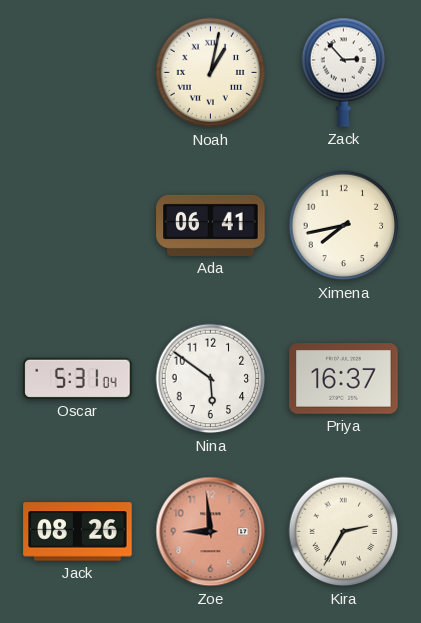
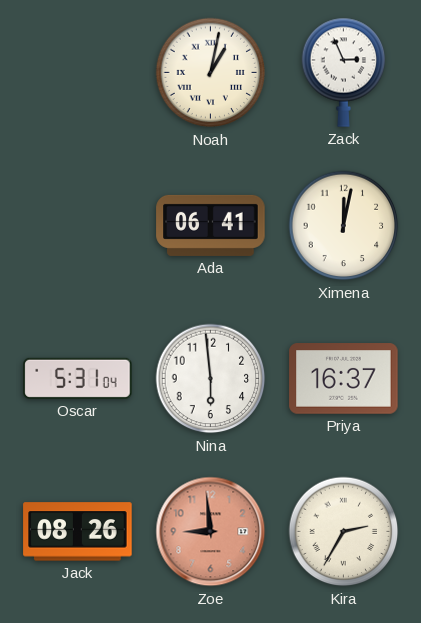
Zack: 2:53 -> 2:56 (344, 72)
Ximena: 7:43 -> 12:02 (344, 226)
Nina: 5:51 -> 5:59 (211, 379)
